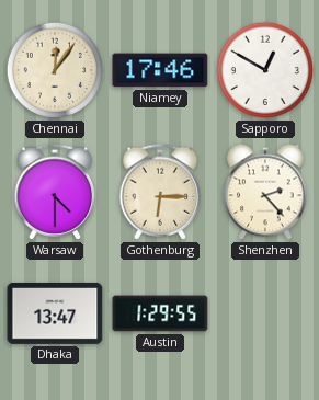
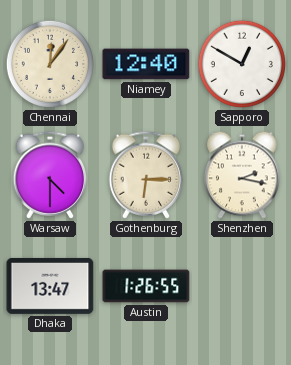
Niamey: 17:46 -> 12:40 (146, 64)
Shenzhen: 2:23 -> 2:17 (242, 175)
Austin: 1:29 -> 1:26 (146, 286)
